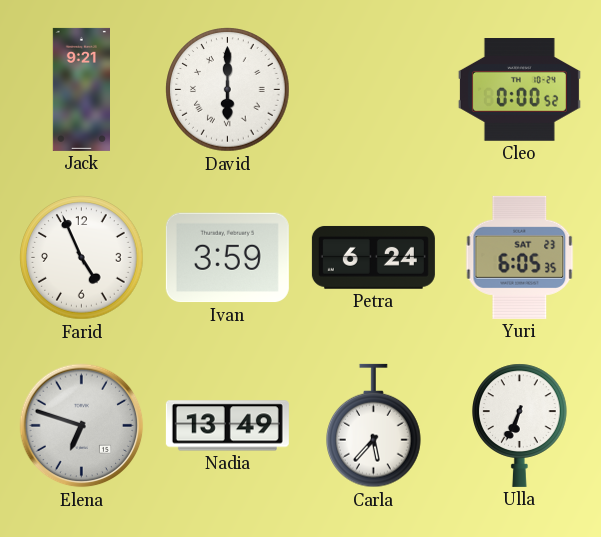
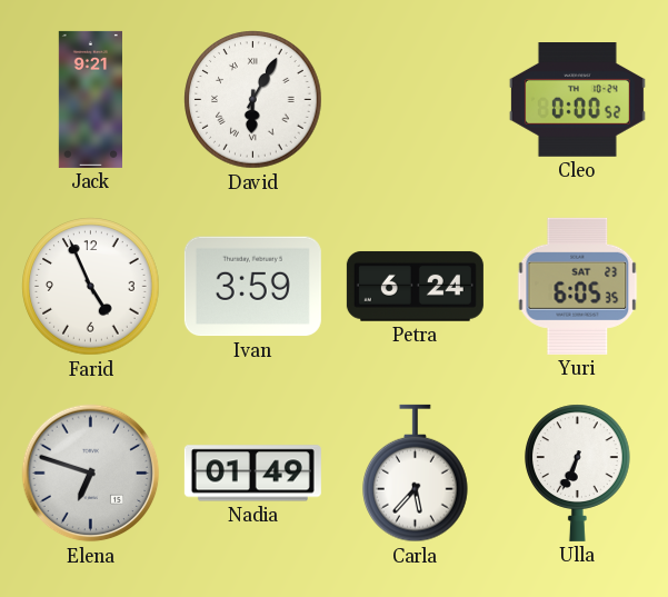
David: 6:00 -> 6:05 (253, 100)
Nadia: 13:49 -> 01:49 (252, 474)
